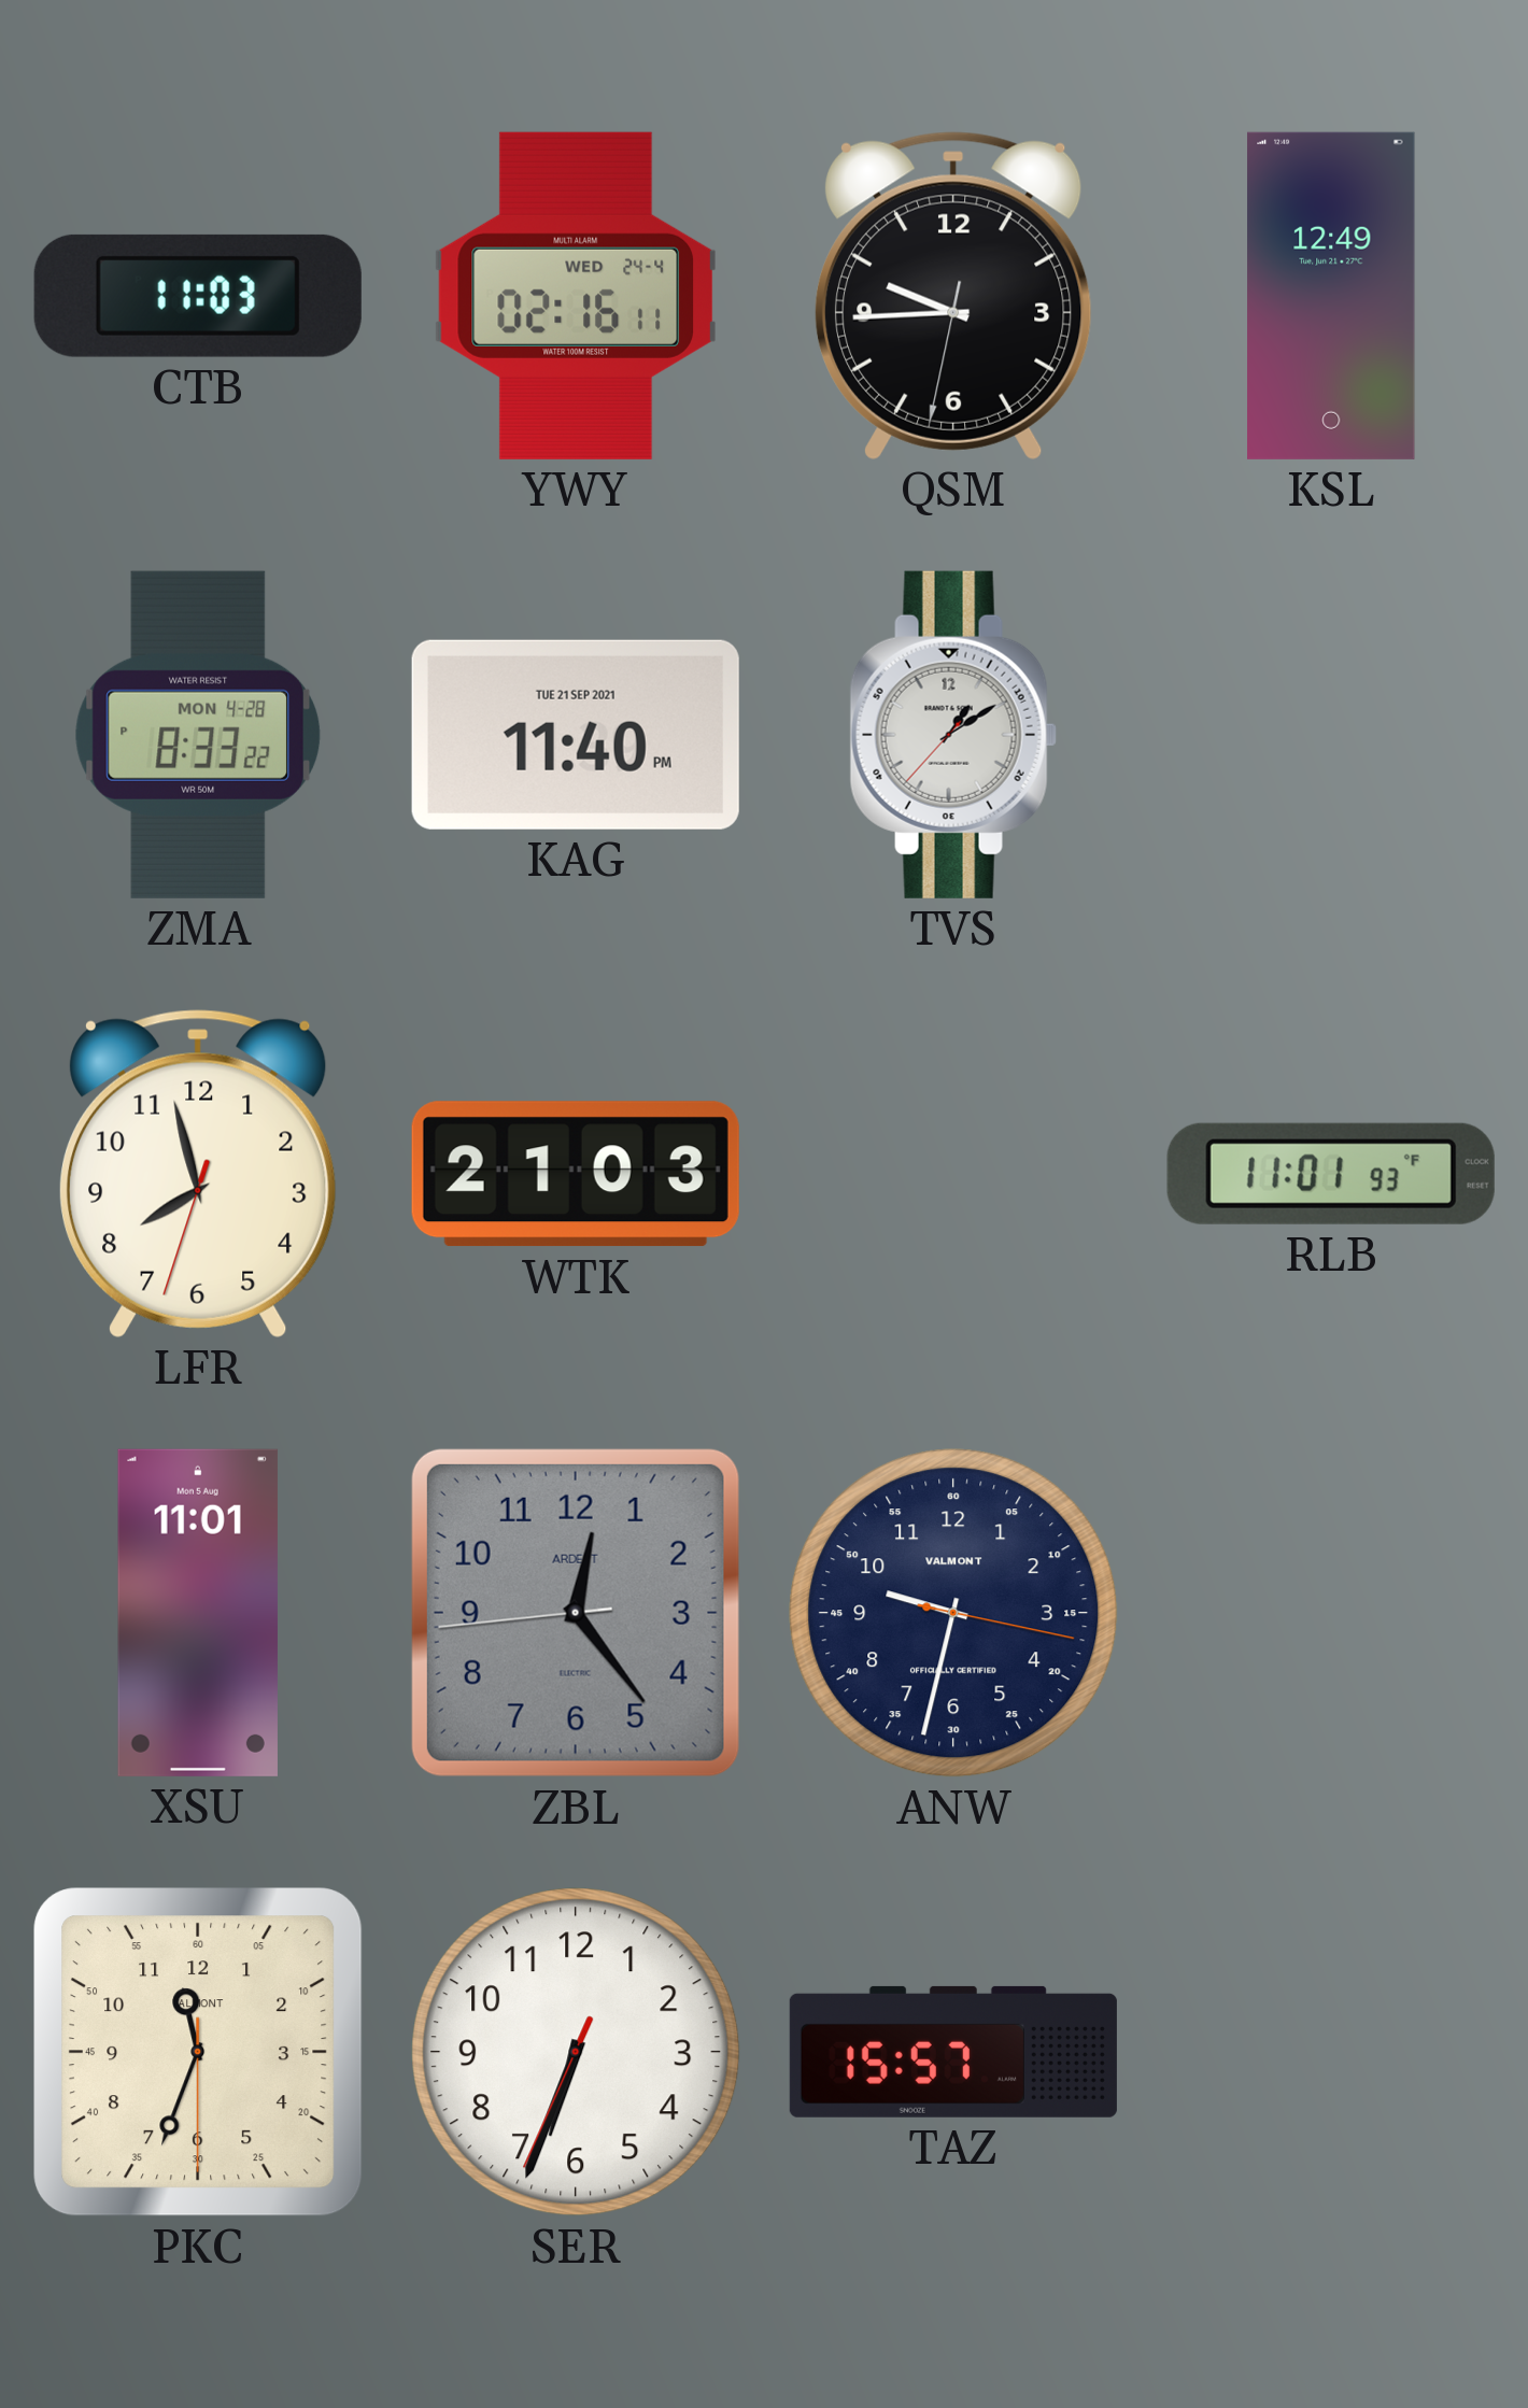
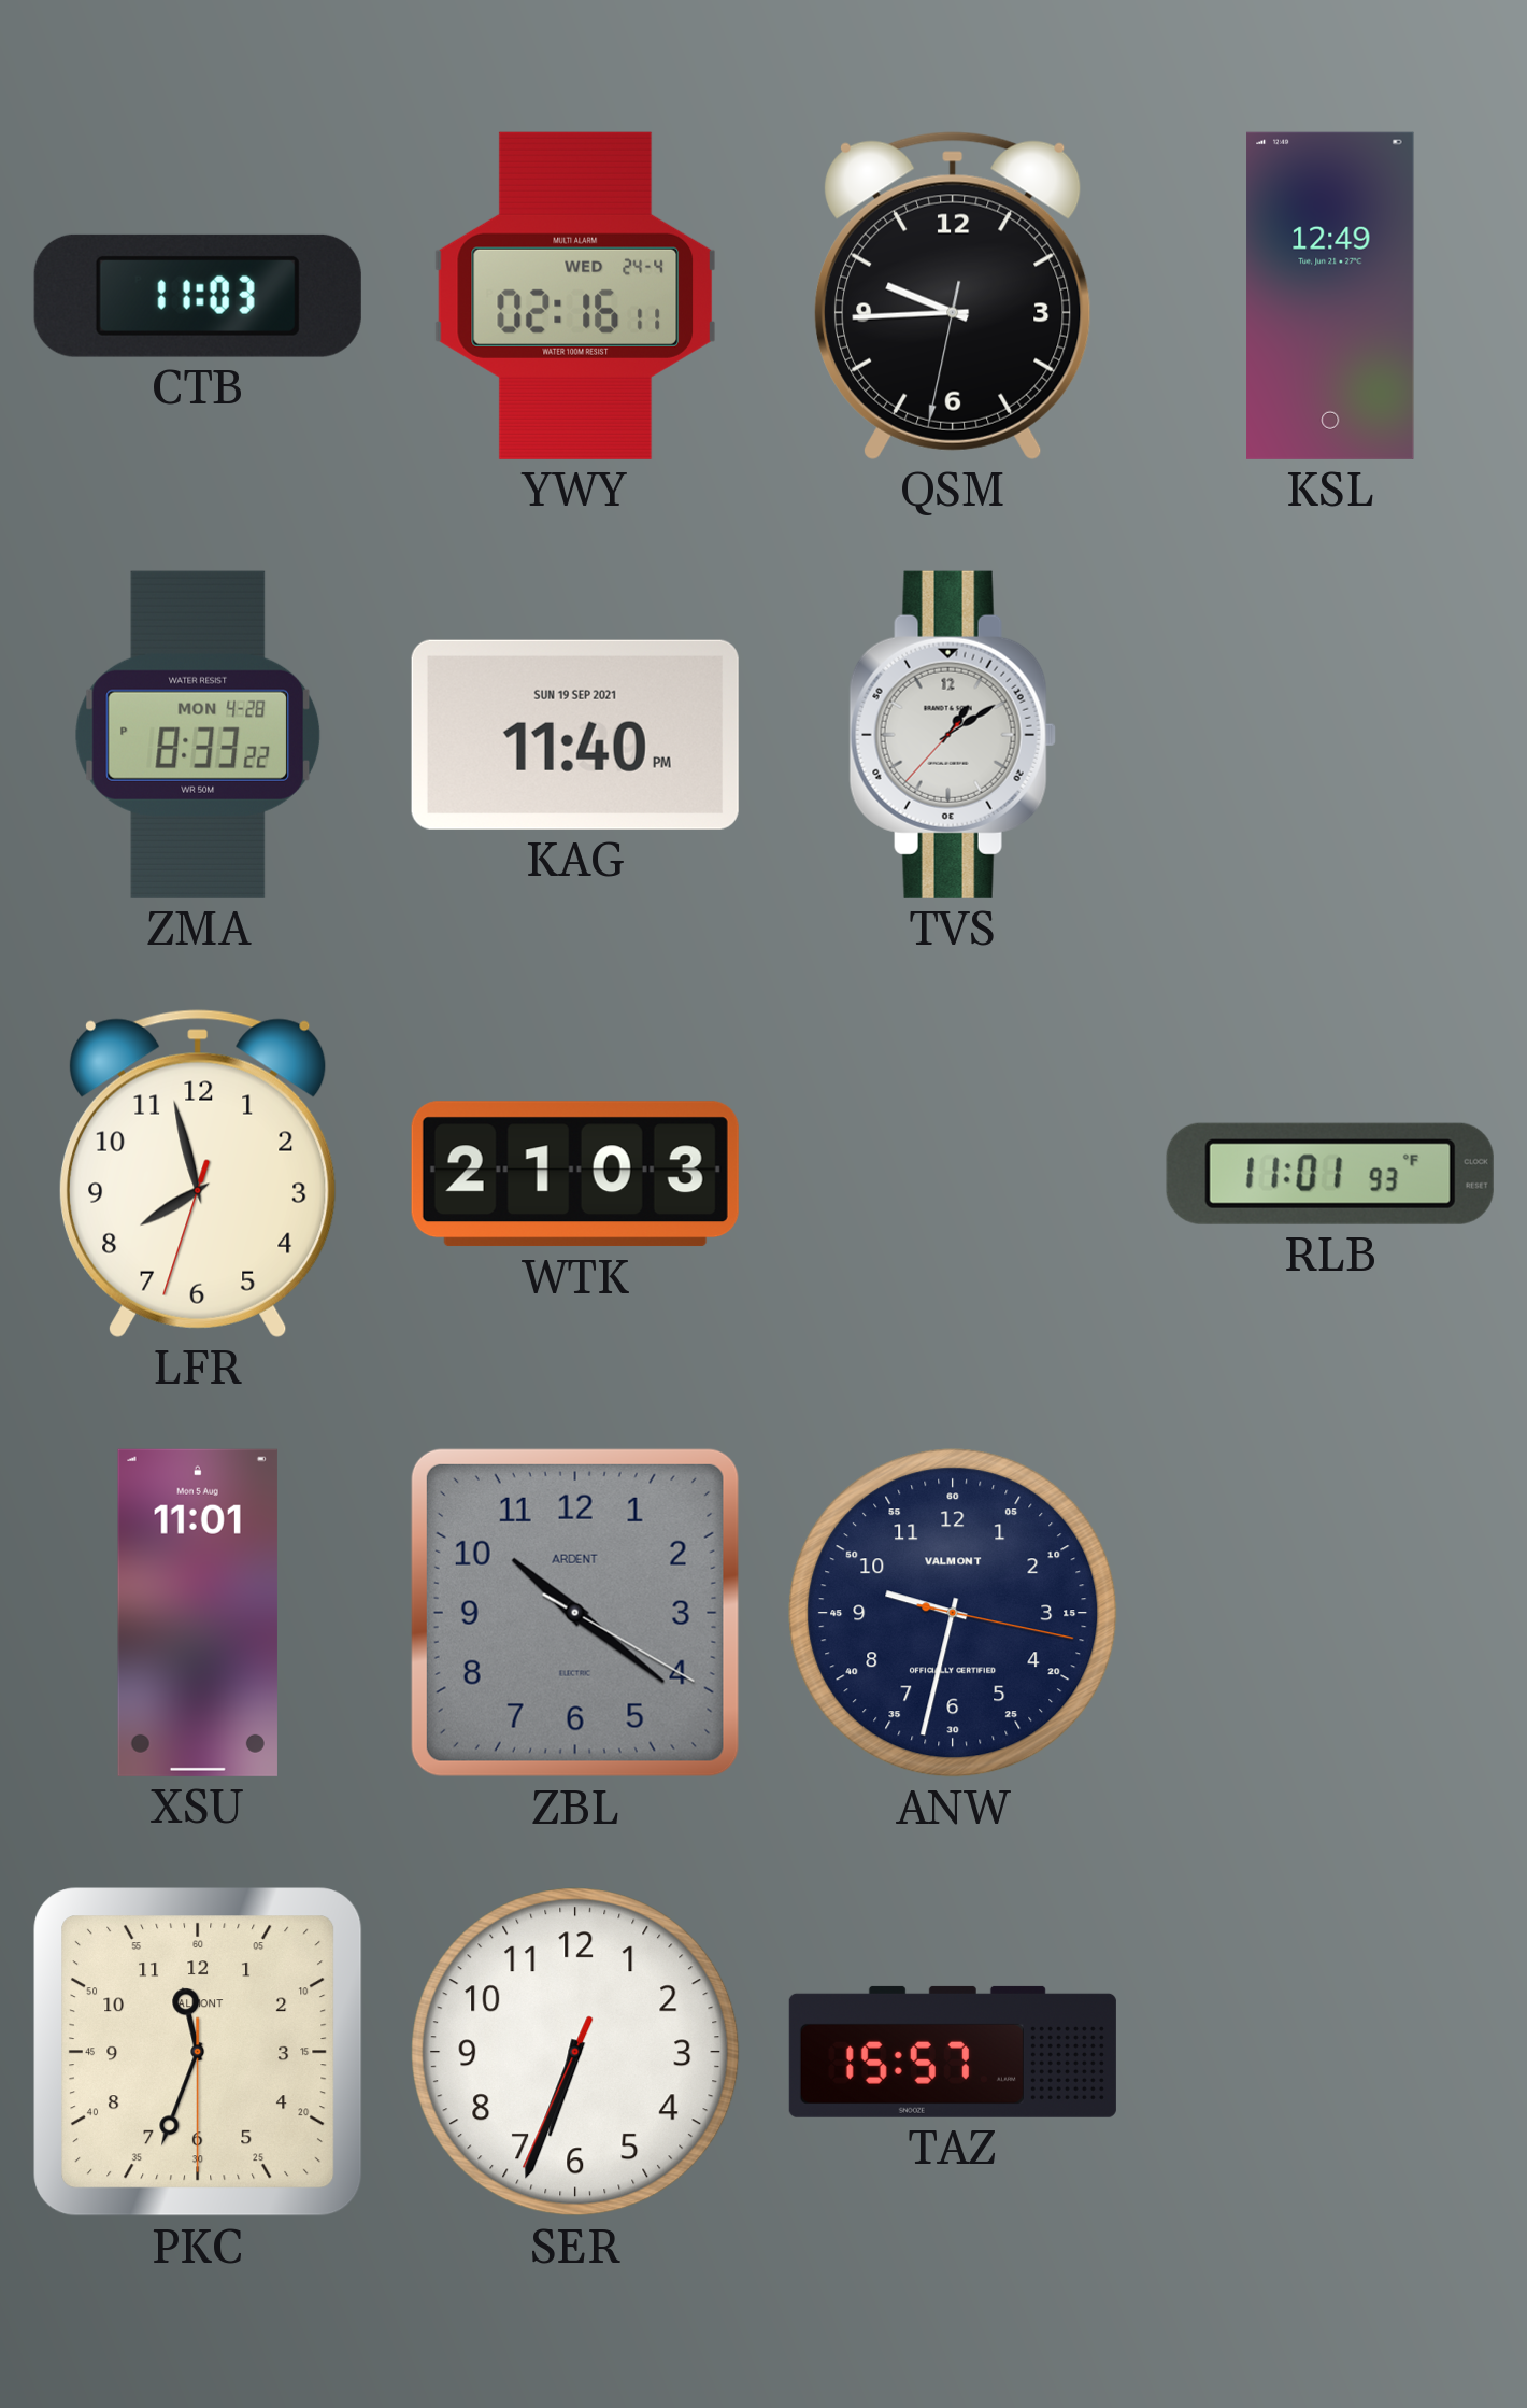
KAG date: TUE 21 SEP 2021 -> SUN 19 SEP 2021 (575, 735)
ZBL: 12:23 -> 10:21 (575, 1613)
